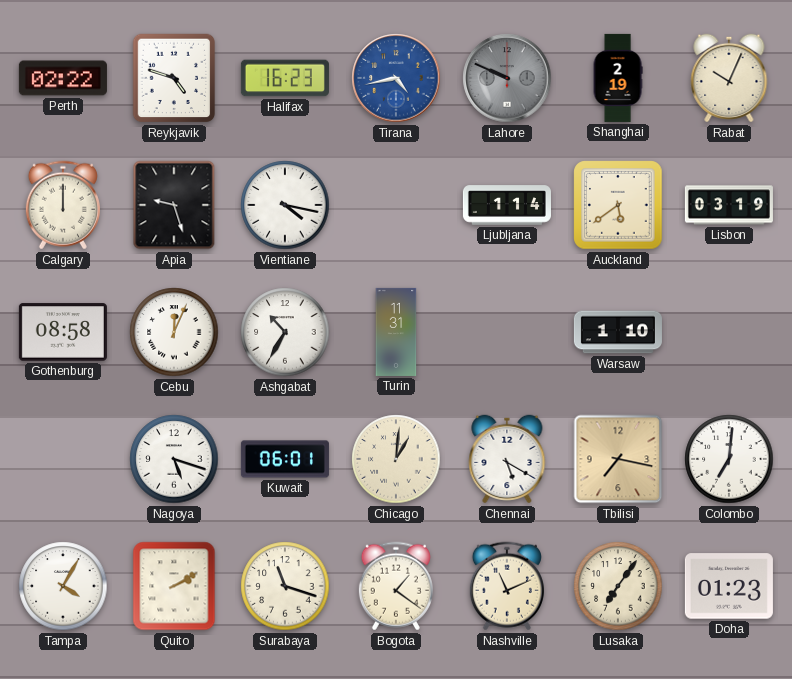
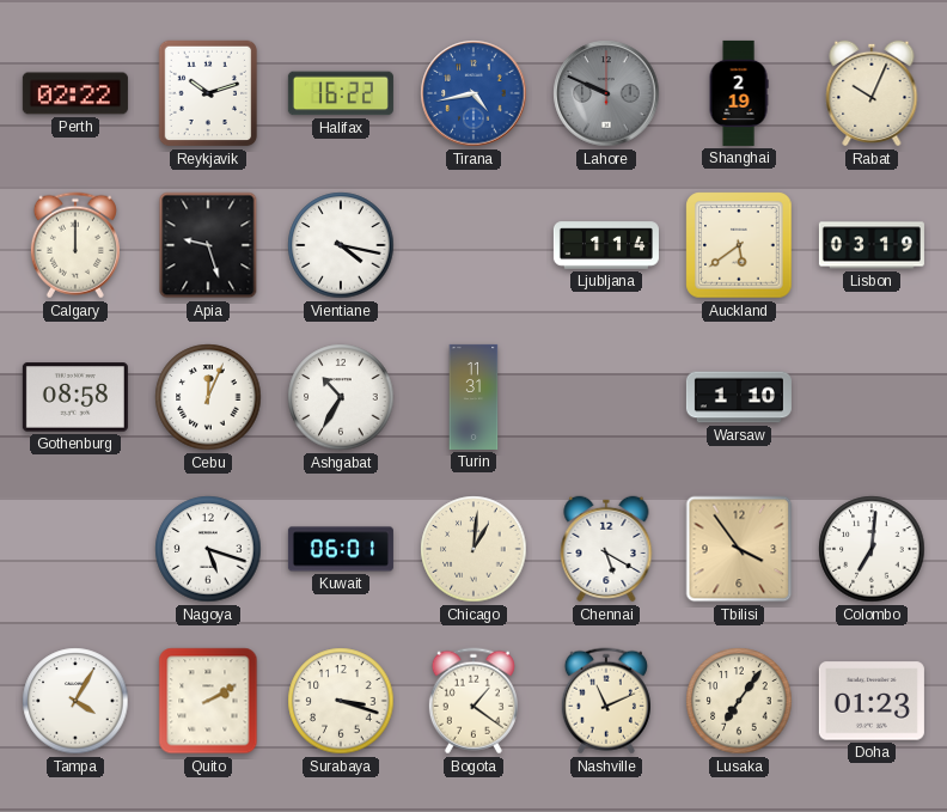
Reykjavik: 4:48 -> 10:12 (208, 93)
Halifax: 16:23 -> 16:22 (341, 93)
Tbilisi: 7:17 -> 3:54 (739, 549)
Surabaya: 11:18 -> 3:18 (341, 701)
